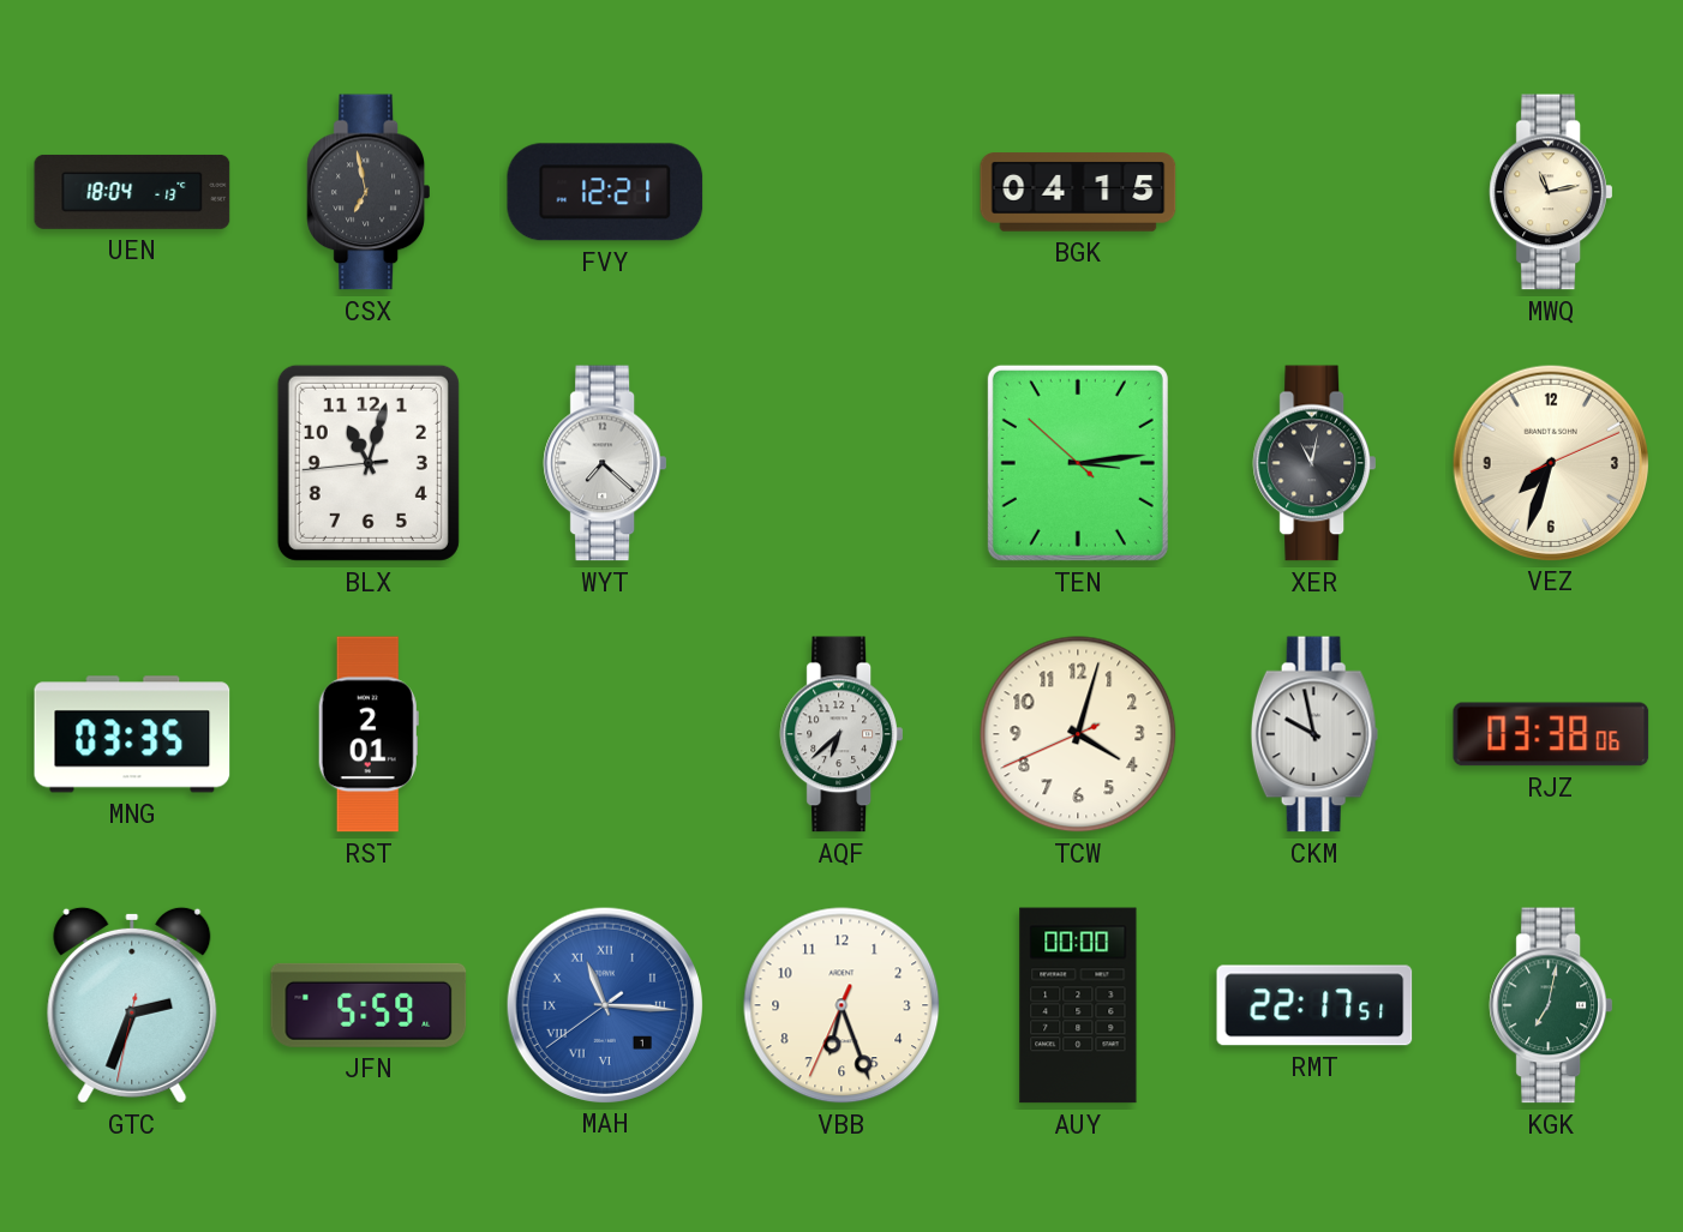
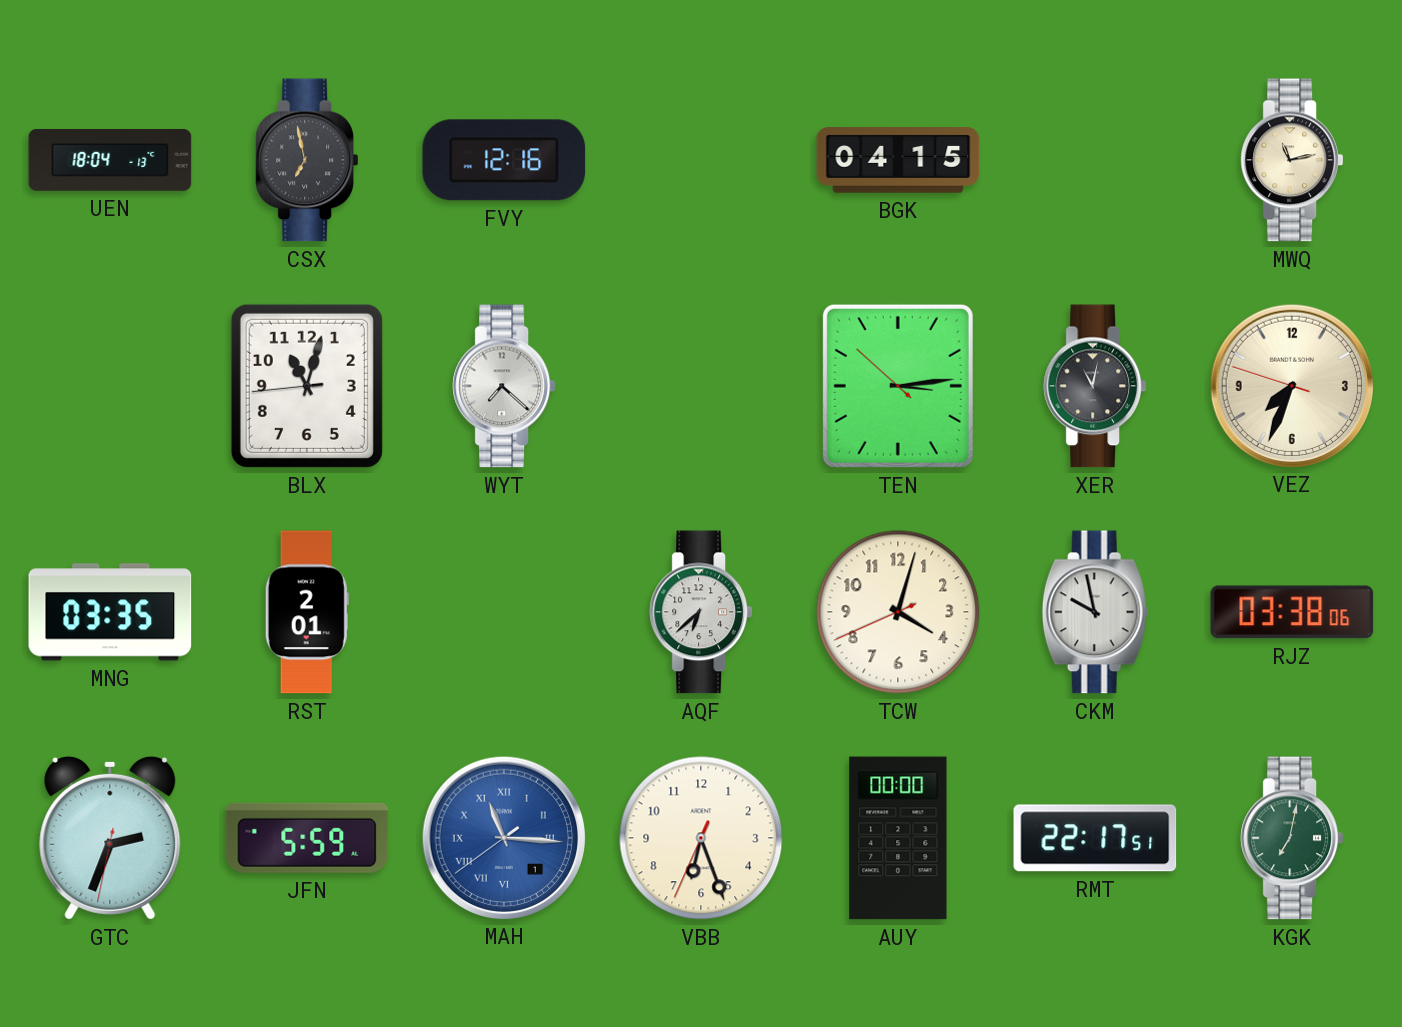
FVY: 12:21 -> 12:16 (504, 160)
VEZ: 7:33:11 -> 7:33:48 (1291, 385)
